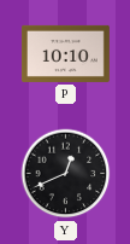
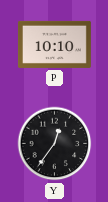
Y: 12:41 -> 12:36 (55, 144)
